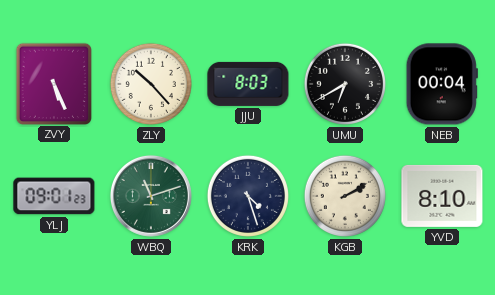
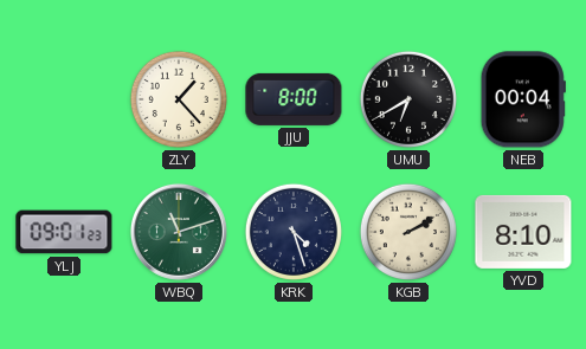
ZVY: 5:26 -> none (53, 83)
ZLY: 10:23 -> 1:23 (179, 99)
JJU: 8:03 -> 8:00 (294, 99)
